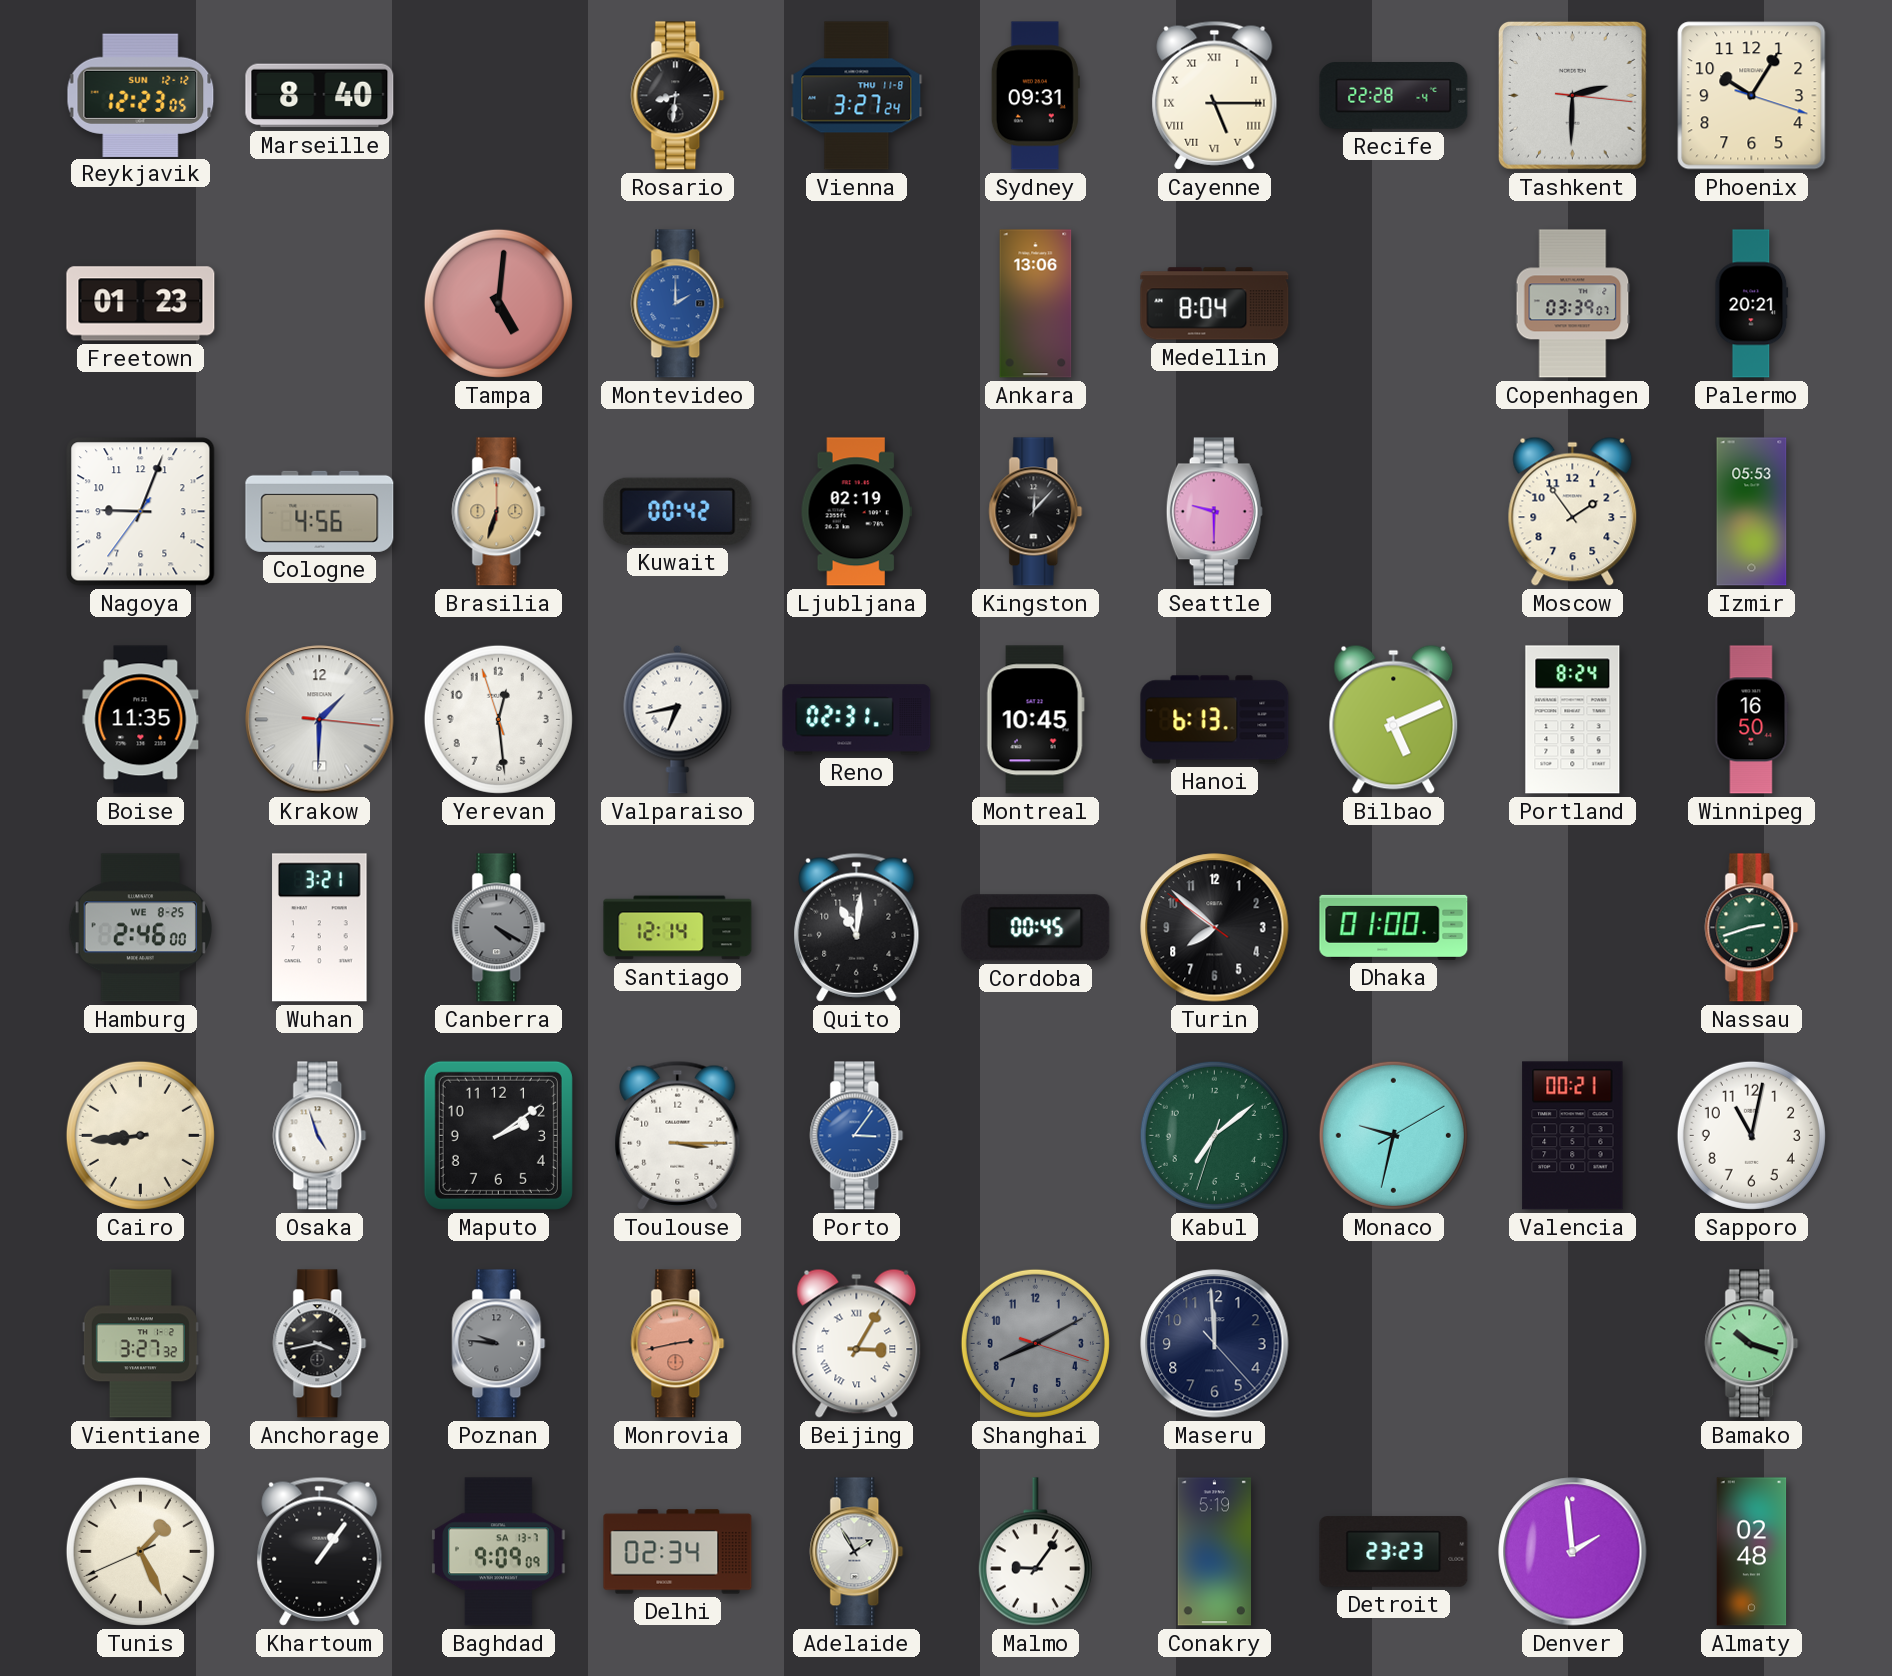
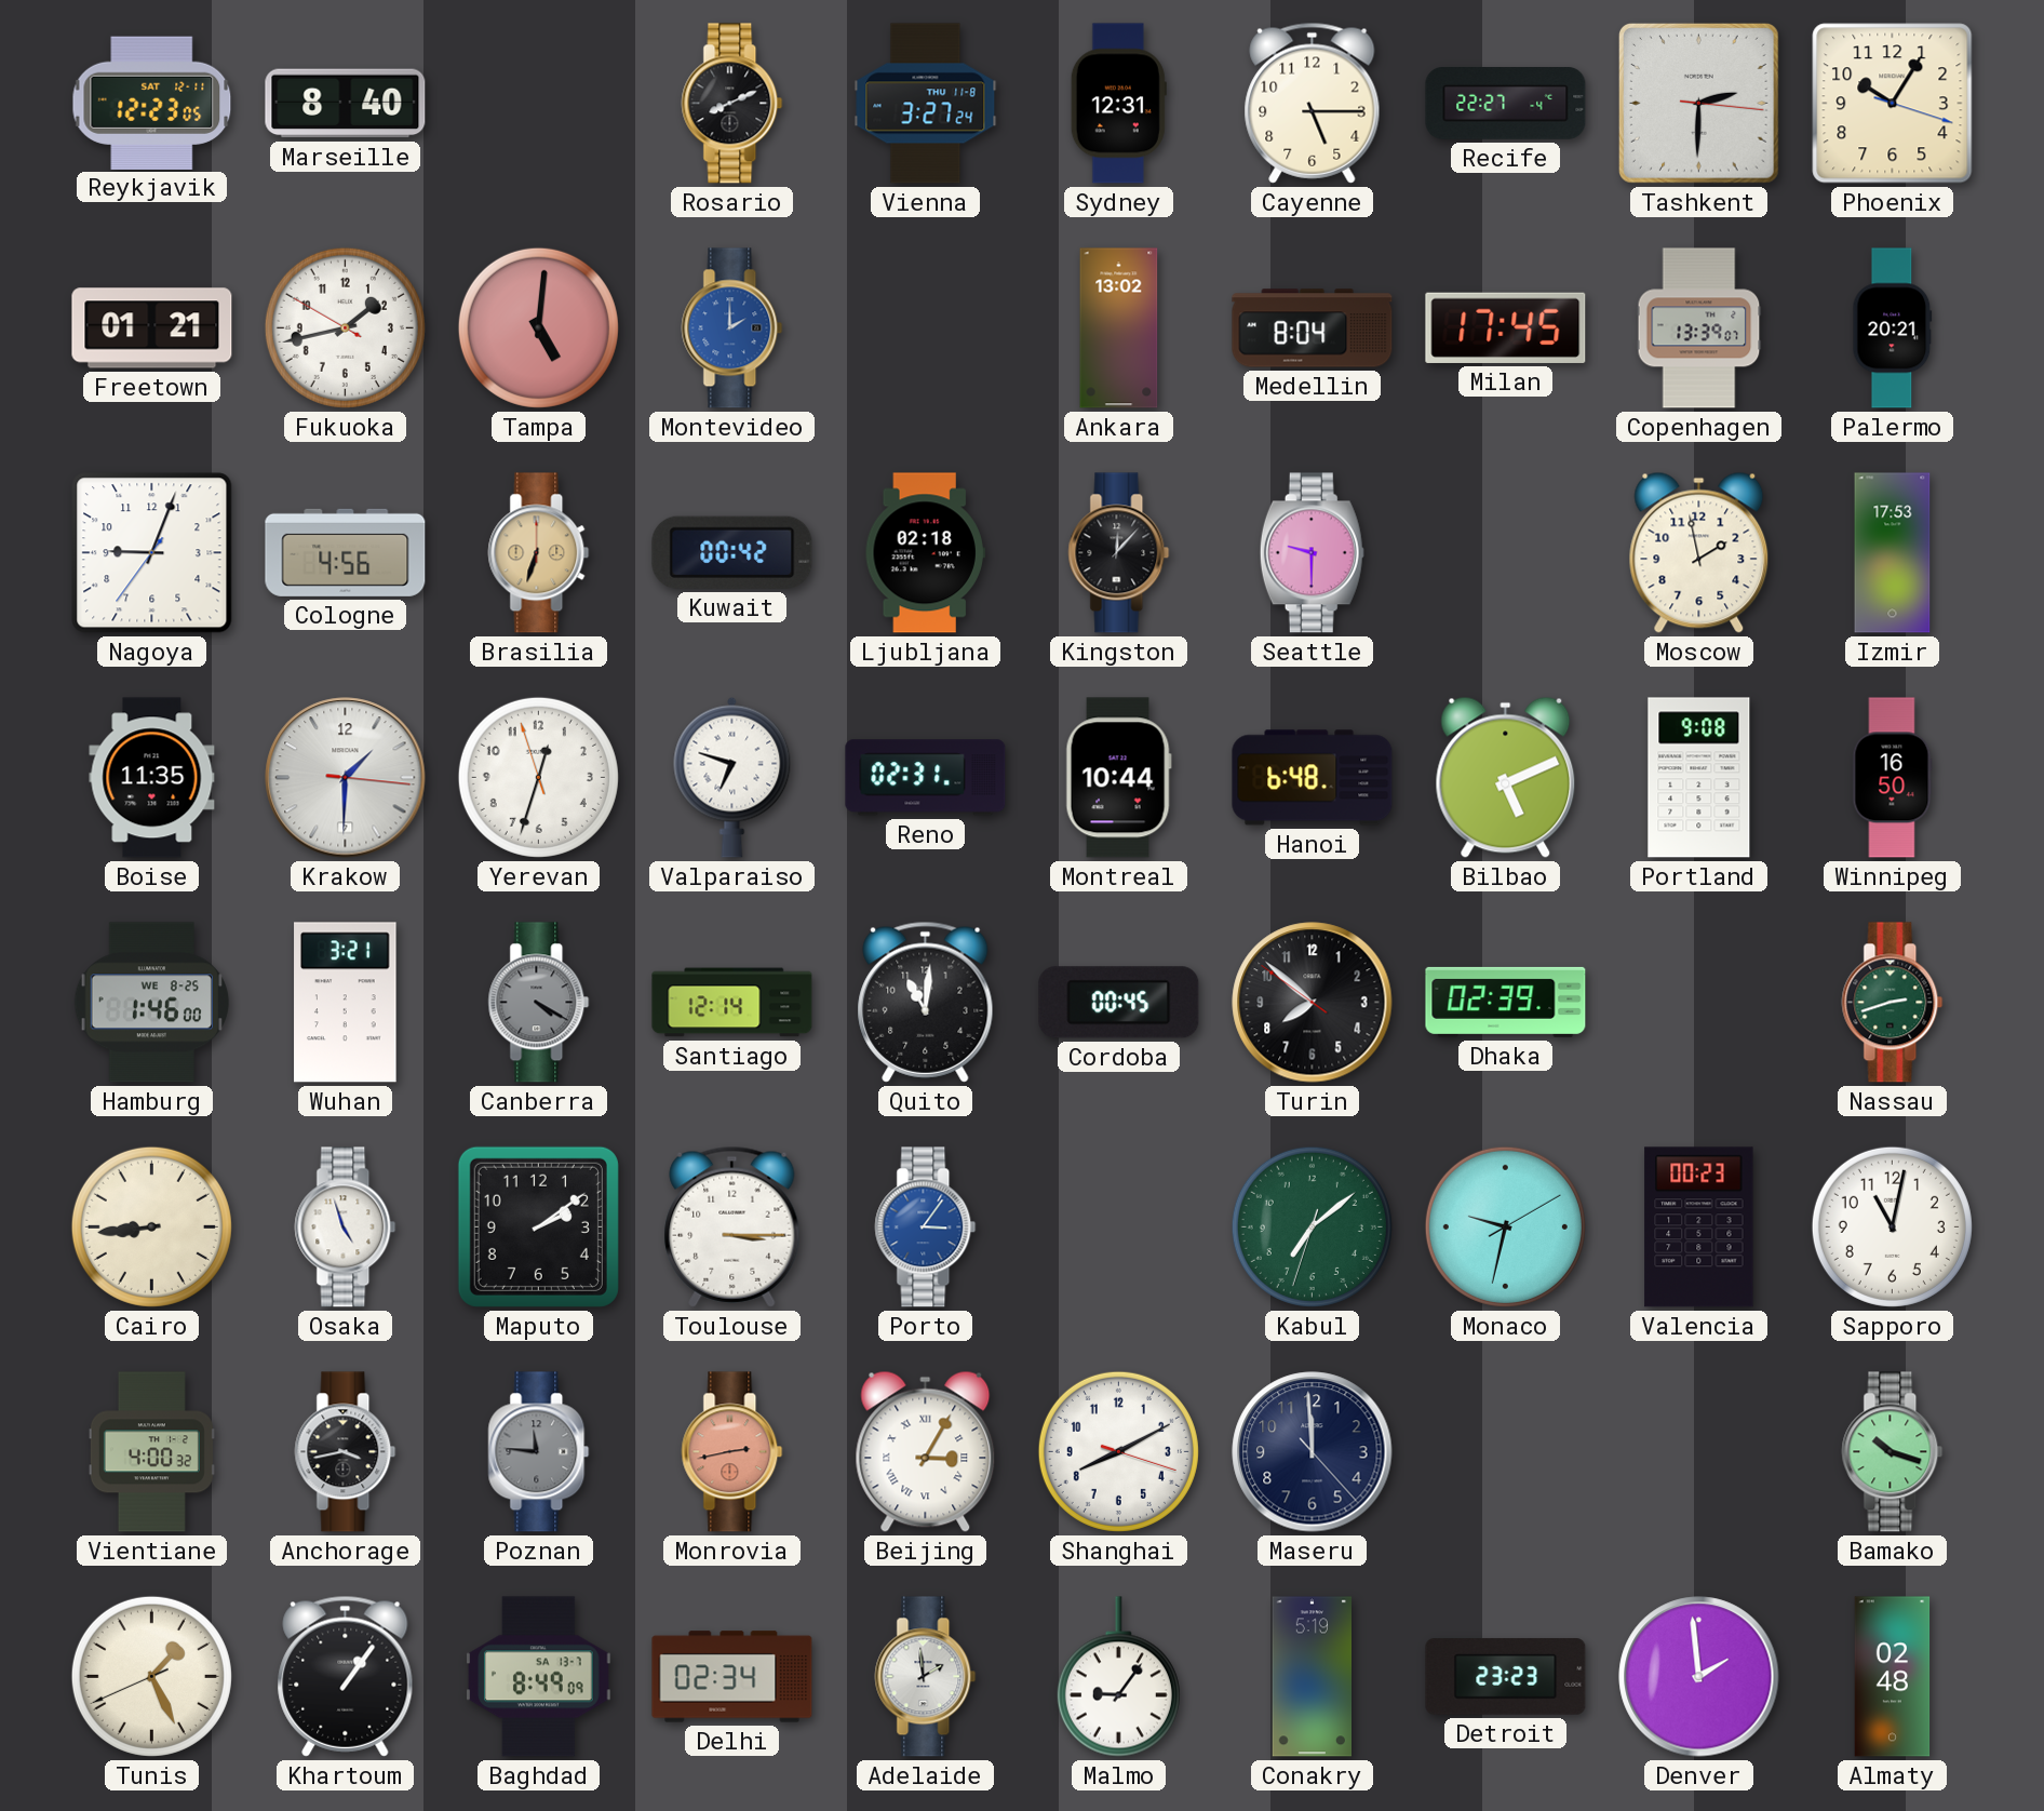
Reykjavik date: SUN 12-12 -> SAT 12-11 (152, 103)
Rosario: 8:31 -> 8:11 (732, 104)
Sydney: 09:31 -> 12:31 (1118, 104)
Cayenne numerals: Roman -> Arabic (1313, 103)
Recife: 22:28 -> 22:27 (1506, 104)
Freetown: 01:23 -> 01:21 (152, 328)
Fukuoka: none -> 1:42 (345, 327)
Ankara: 13:06 -> 13:02 (1119, 328)
Milan: none -> 17:45 (1506, 327)
Copenhagen: 03:39 -> 13:39 (1699, 328)
Ljubljana: 02:19 -> 02:18 (925, 553)
Moscow: 1:54 -> 1:58 (1699, 552)
Izmir: 05:53 -> 17:53 (1893, 553)
Yerevan: 12:28 -> 12:32 (538, 777)
Valparaiso: 6:43 -> 6:48 (732, 777)
Montreal: 10:45 -> 10:44 (1118, 778)
Hanoi: 6:13 -> 6:48 (1313, 778)
Portland: 8:24 -> 9:08 (1699, 778)
Hamburg: 2:46 -> 1:46 (151, 1003)
Dhaka: 01:00 -> 02:39 (1506, 1002)
Valencia: 00:21 -> 00:23 (1699, 1228)
Vientiane: 3:27 -> 4:00 (151, 1452)
Poznan: 9:46 -> 11:46 (539, 1452)
Shanghai dial: grey -> white (1118, 1451)
Baghdad: 9:09 -> 8:49 (539, 1677)
Adelaide: 1:55 -> 1:59 (926, 1677)
